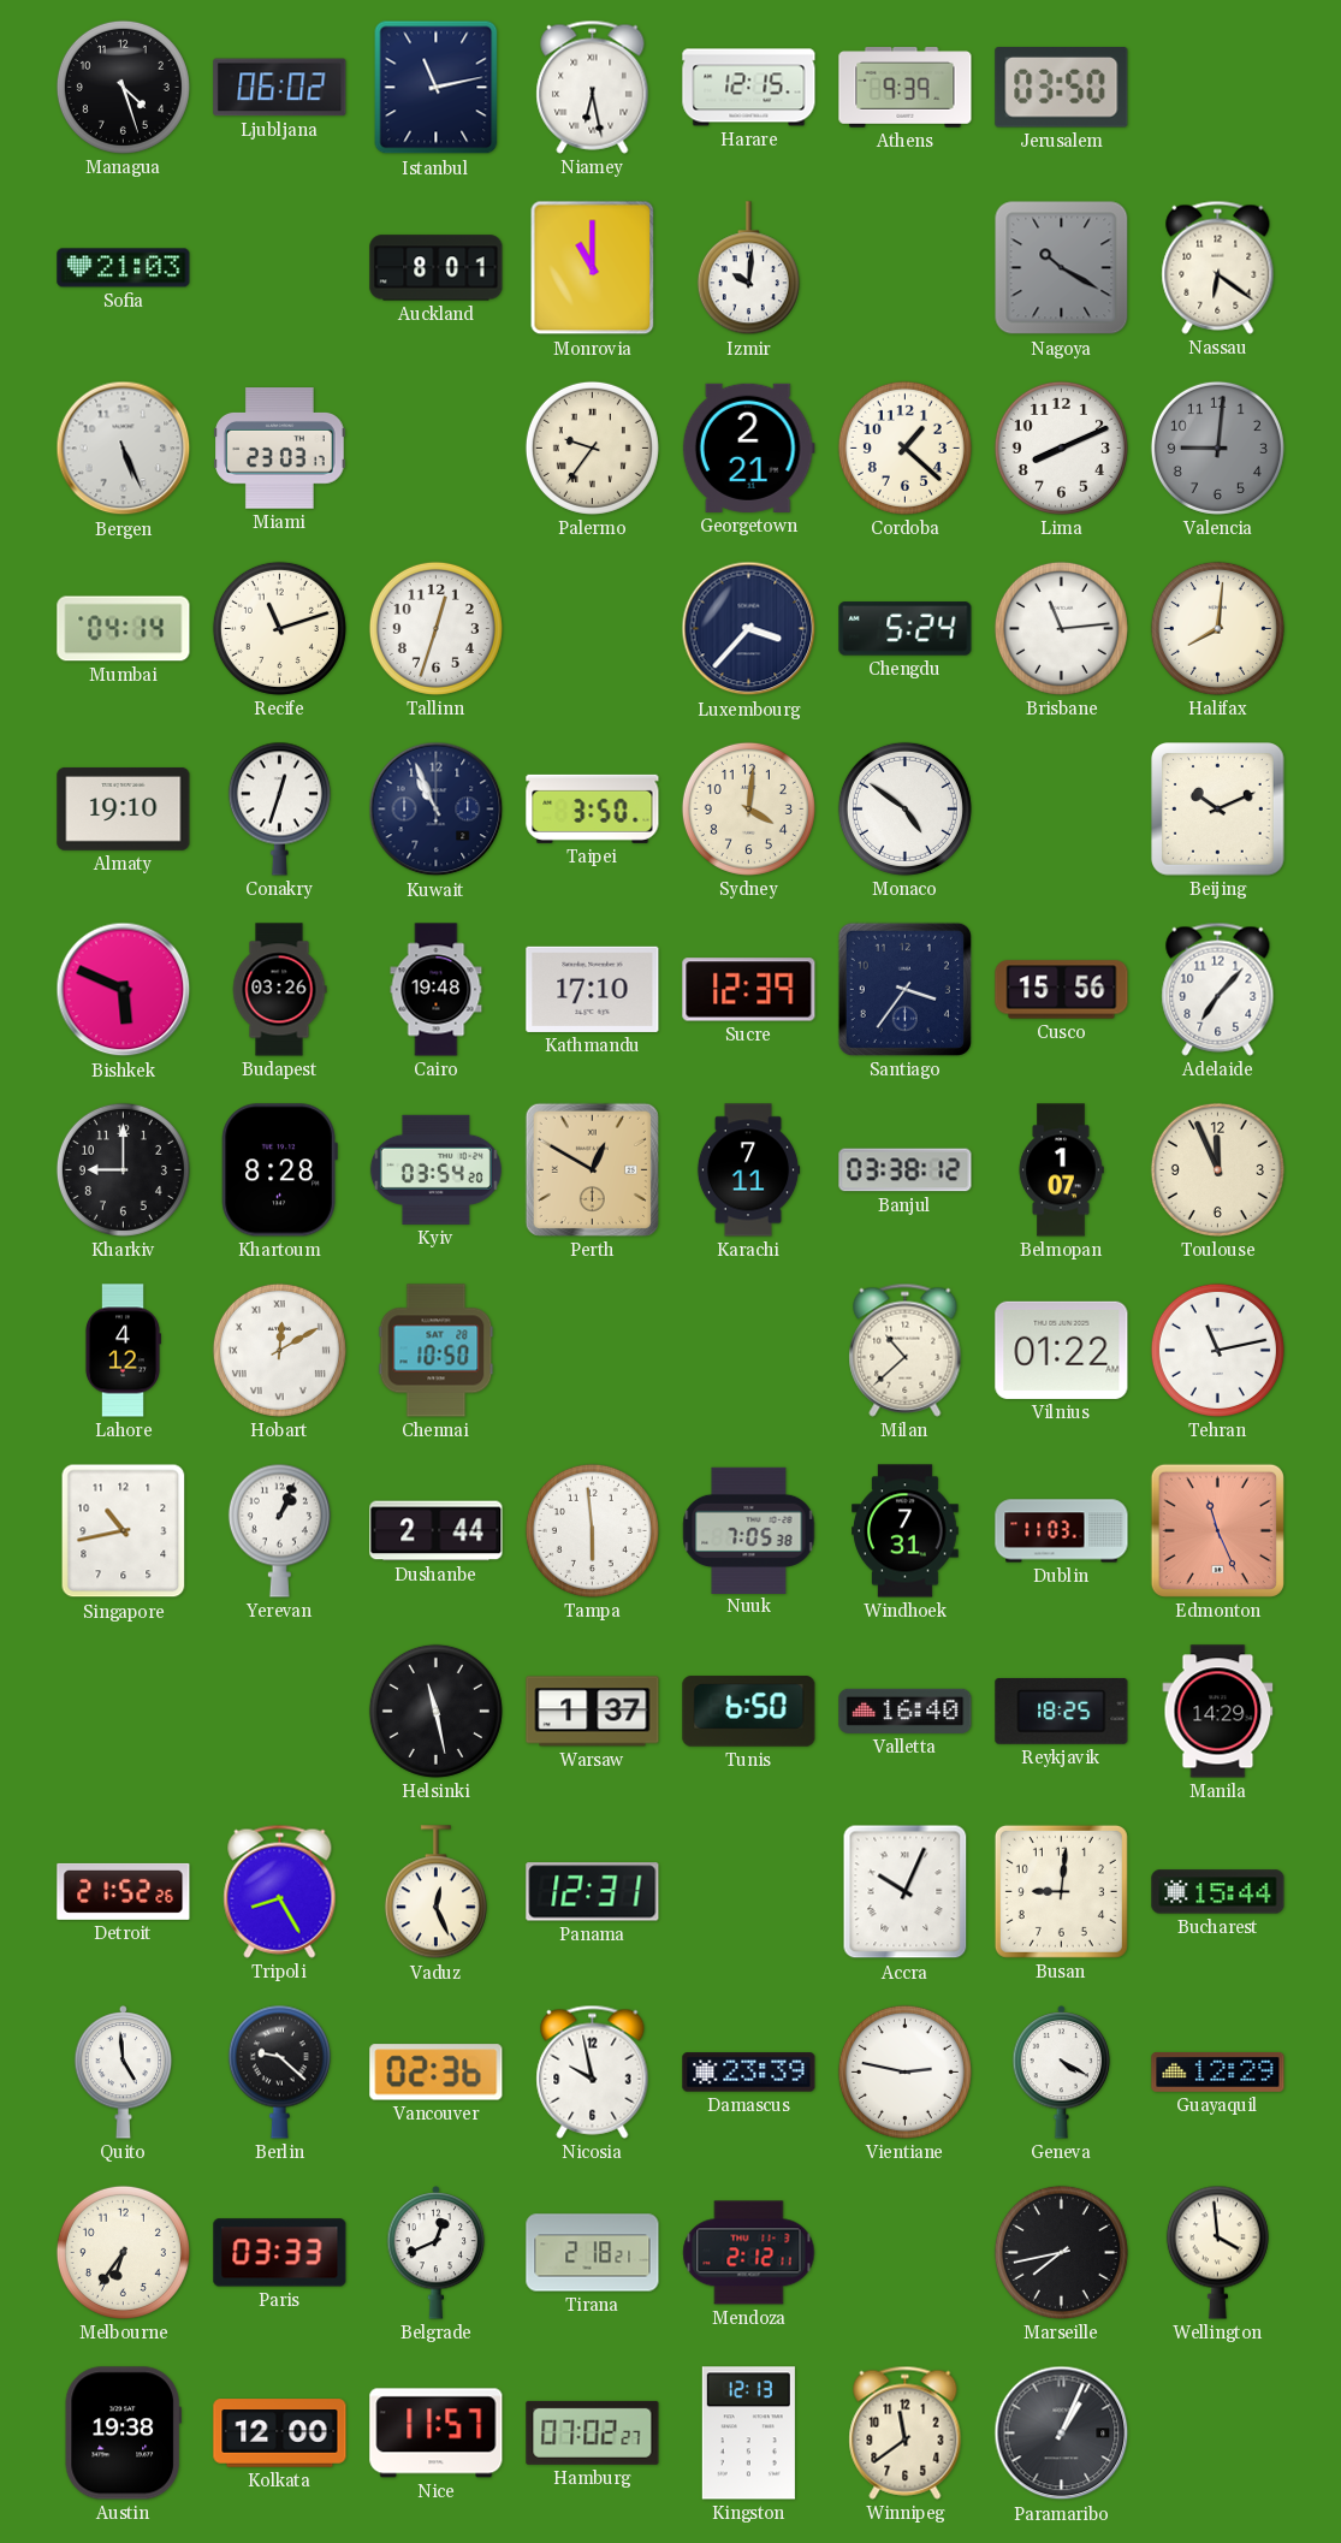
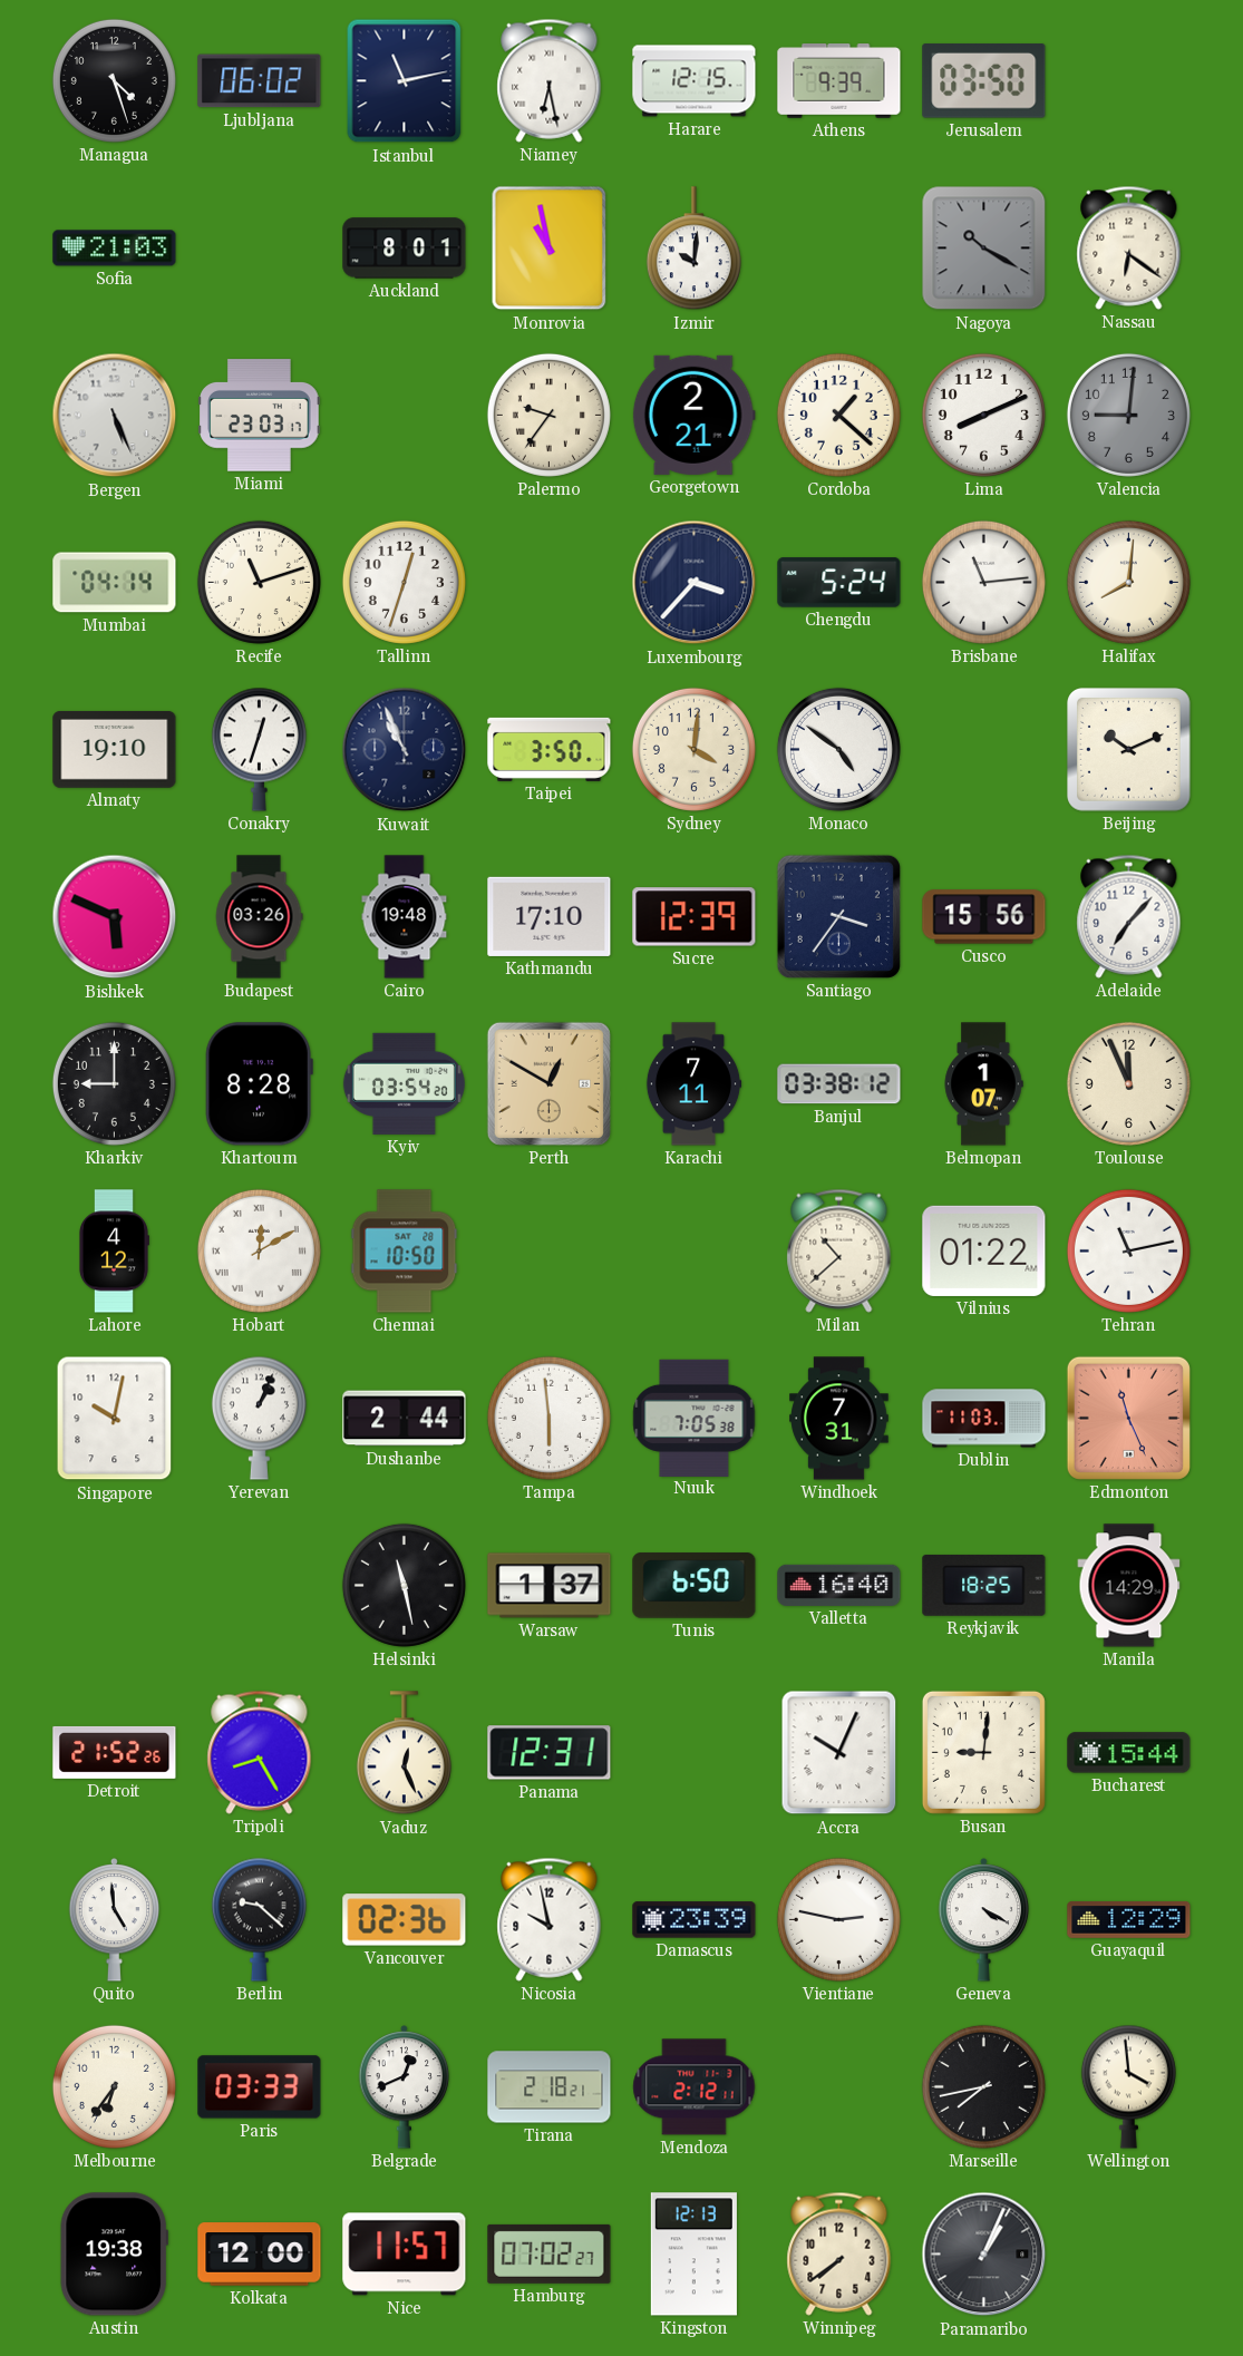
Monrovia: 11:00 -> 10:58 (550, 249)
Singapore: 10:43 -> 10:02 (115, 1419)
Winnipeg: 11:39 -> 7:39 (839, 2253)
